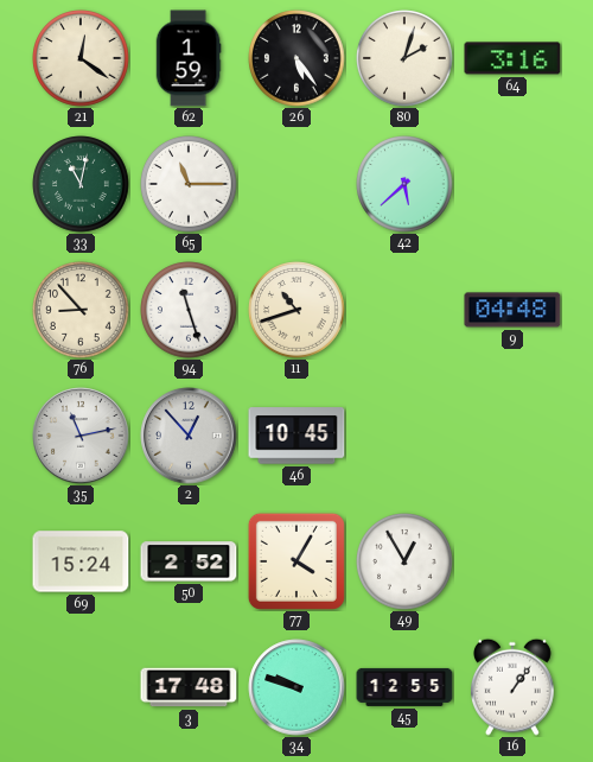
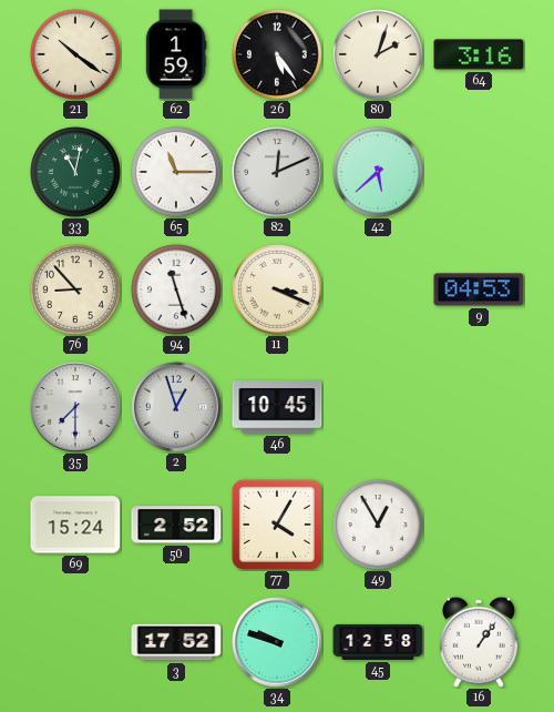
21: 12:21 -> 10:21 (75, 54)
82: none -> 12:11 (277, 172)
11: 10:42 -> 3:19 (277, 289)
9: 04:48 -> 04:53 (479, 289)
35: 11:13 -> 7:30 (75, 407)
2: 12:53 -> 12:57 (176, 407)
3: 17:48 -> 17:52 (176, 642)
45: 12:55 -> 12:58 (378, 642)
